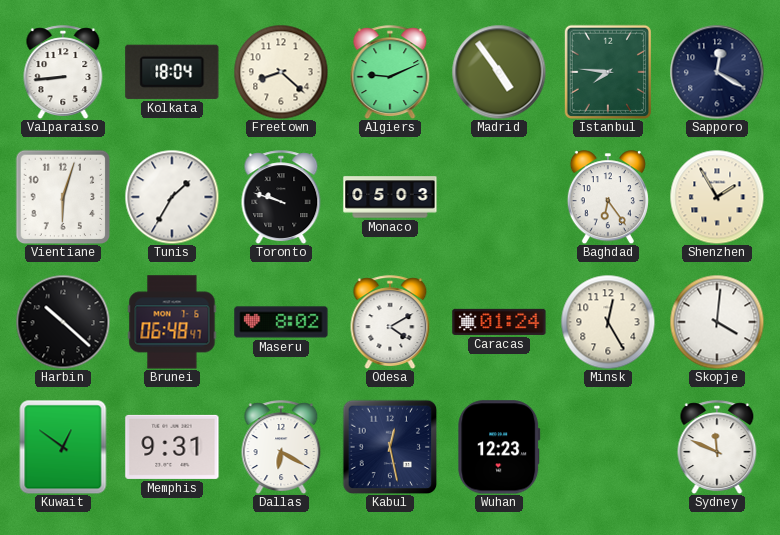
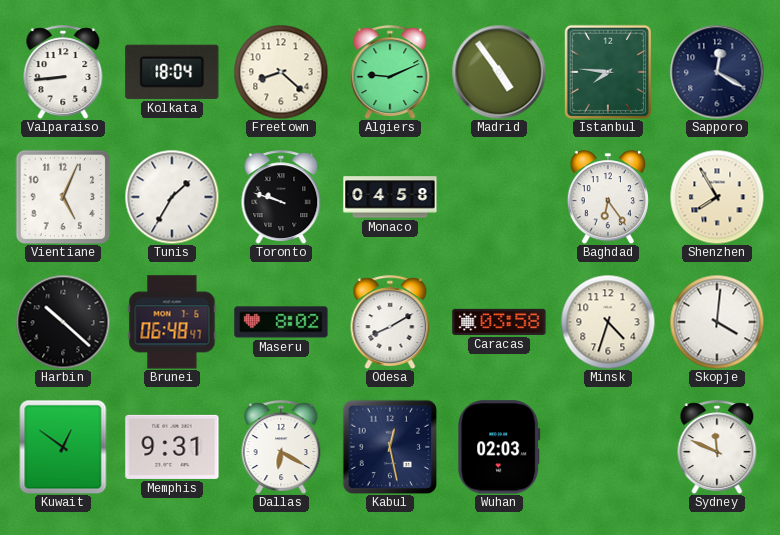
Vientiane: 6:03 -> 5:04 (63, 197)
Monaco: 05:03 -> 04:58 (390, 197)
Shenzhen: 1:55 -> 7:55 (717, 197)
Odesa: 4:10 -> 8:10 (390, 322)
Caracas: 01:24 -> 03:58 (499, 322)
Minsk: 12:25 -> 4:33 (608, 322)
Wuhan: 12:23 -> 02:03 (499, 447)
